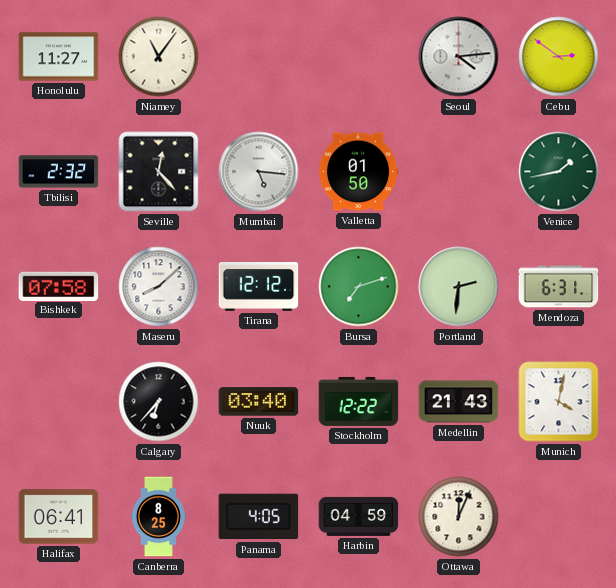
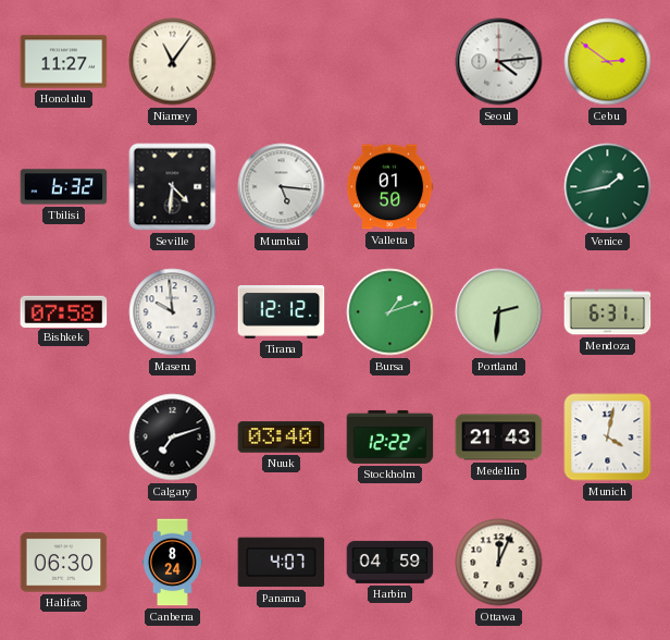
Tbilisi: 2:32 -> 6:32 (64, 187)
Seville: 12:23 -> 4:31 (173, 187)
Maseru: 8:08 -> 9:59 (173, 312)
Bursa: 7:12 -> 1:12 (390, 312)
Calgary: 6:37 -> 7:12 (173, 438)
Halifax: 06:41 -> 06:30 (64, 563)
Canberra: 8:25 -> 8:24 (172, 563)
Panama: 4:05 -> 4:07 (282, 563)
